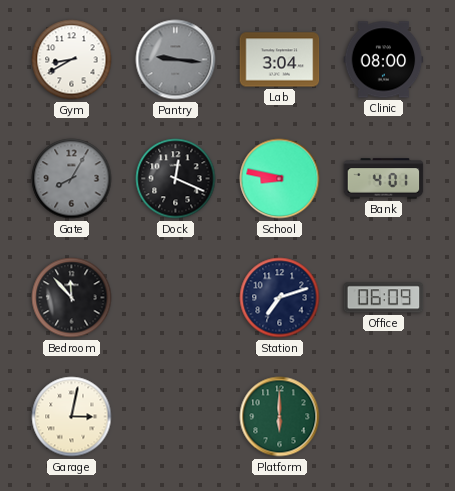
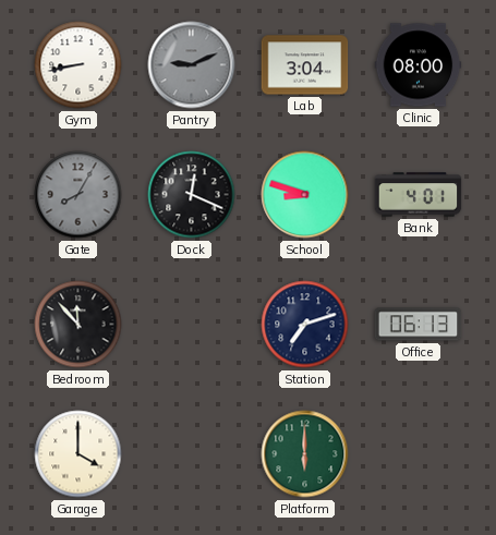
Gym: 8:40 -> 8:43 (78, 65)
Pantry: 9:16 -> 9:11 (192, 65)
School: 8:47 -> 8:48 (305, 195)
Office: 06:09 -> 06:13 (419, 325)
Garage: 3:02 -> 4:00 (78, 454)
